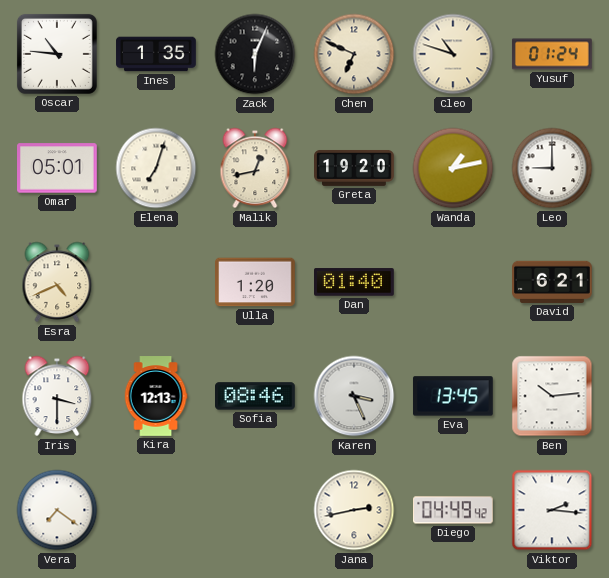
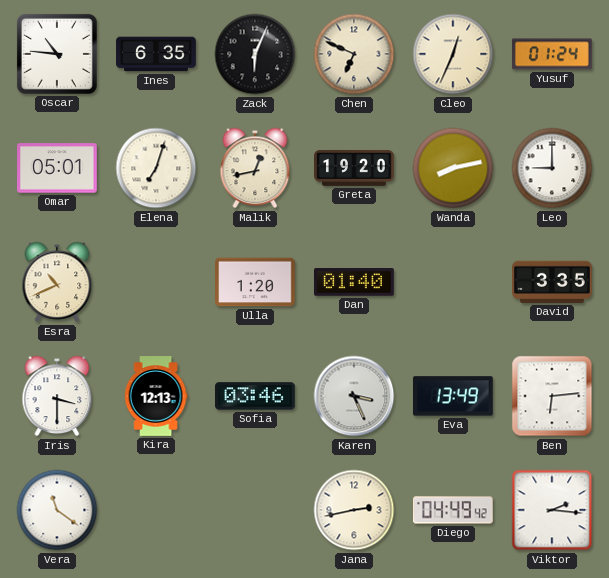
Ines: 1:35 -> 6:35 (156, 54)
Cleo: 10:48 -> 12:34 (453, 54)
Wanda: 1:13 -> 8:13 (453, 168)
Esra: 4:41 -> 10:41 (57, 282)
David: 6:21 -> 3:35 (553, 282)
Sofia: 08:46 -> 03:46 (256, 396)
Eva: 13:45 -> 13:49 (453, 396)
Ben: 10:14 -> 6:14 (552, 396)
Vera: 7:21 -> 11:21 (57, 510)
